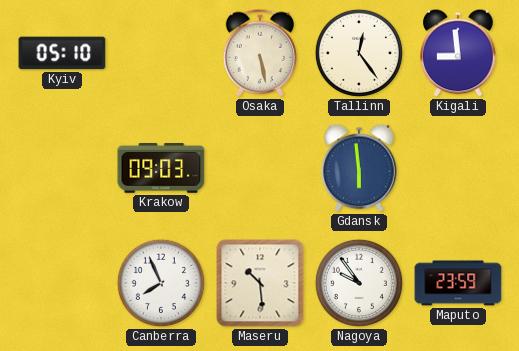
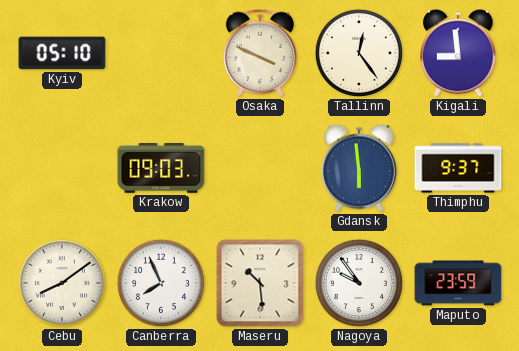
Osaka: 5:28 -> 3:49 (260, 53)
Thimphu: none -> 9:37 (458, 168)
Cebu: none -> 8:09 (62, 283)
